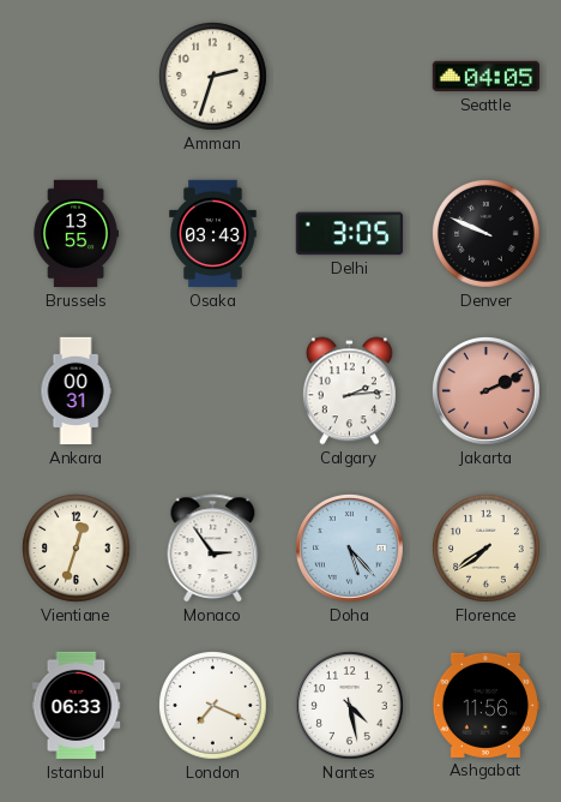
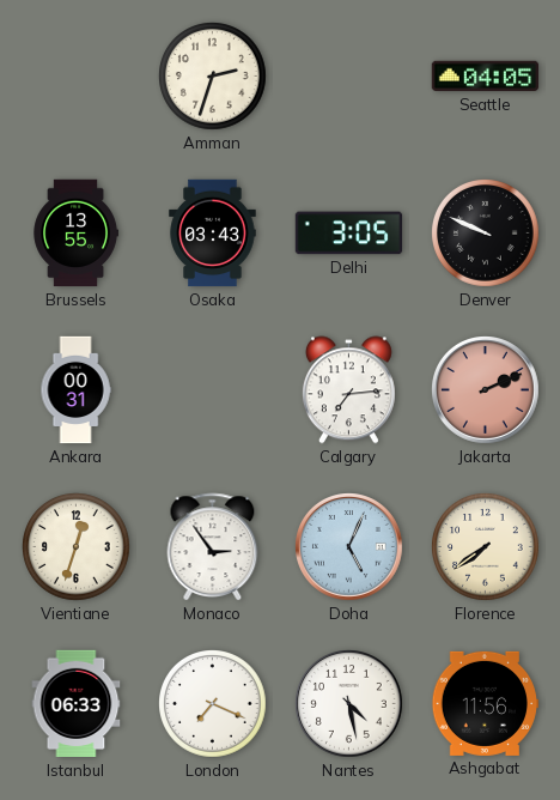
Calgary: 2:14 -> 7:14 (348, 390)
Doha: 5:23 -> 5:04 (349, 547)
